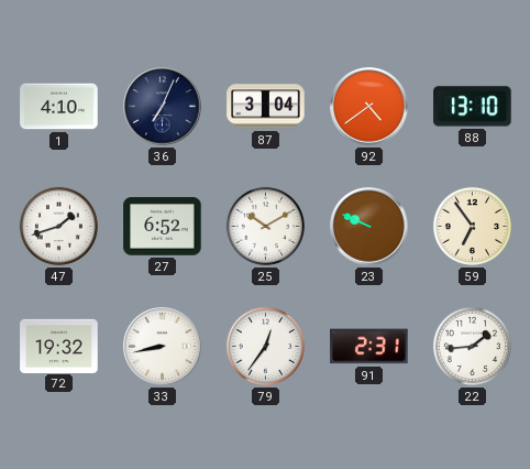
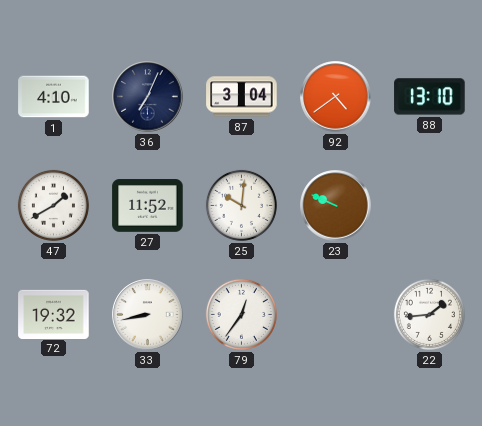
47: 1:42 -> 1:40 (53, 205)
27: 6:52 -> 11:52 (148, 206)
25: 10:10 -> 10:01 (241, 205)
59: 6:54 -> none (472, 226)
91: 2:31 -> none (369, 347)
